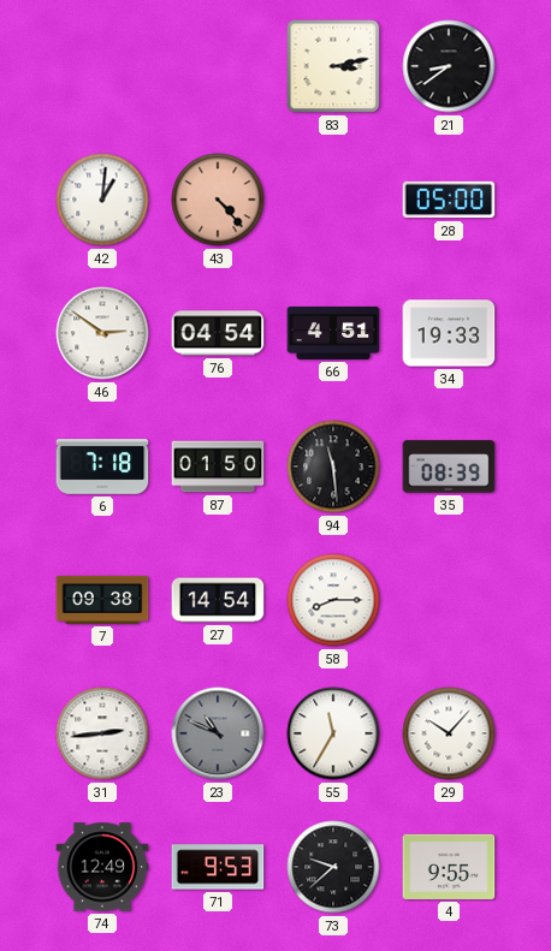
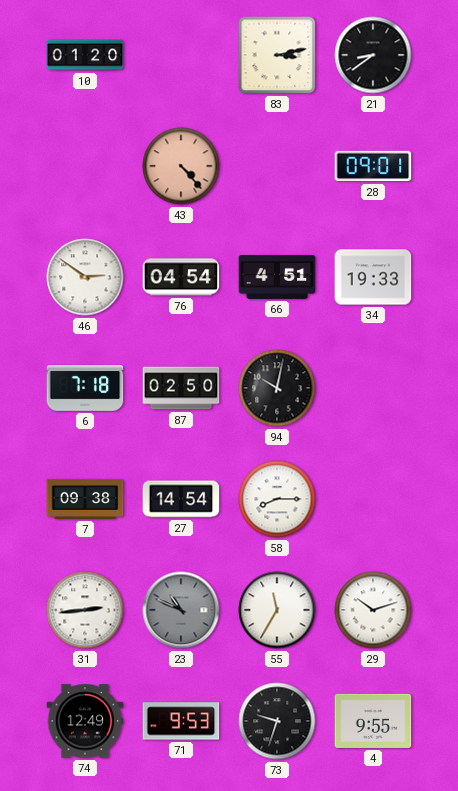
10: none -> 01:20 (85, 55)
42: 1:01 -> none (102, 200)
28: 05:00 -> 09:01 (373, 166)
87: 01:50 -> 02:50 (181, 388)
94: 11:29 -> 10:02 (277, 388)
35: 08:39 -> none (449, 466)
29: 10:07 -> 10:12 (373, 610)
73: 9:38 -> 9:33 (277, 721)
